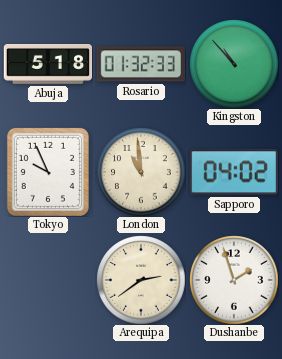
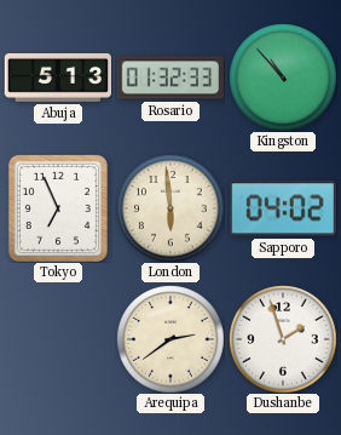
Abuja: 5:18 -> 5:13 (57, 79)
Tokyo: 9:56 -> 6:56 (58, 208)
London: 10:59 -> 5:59 (170, 208)
